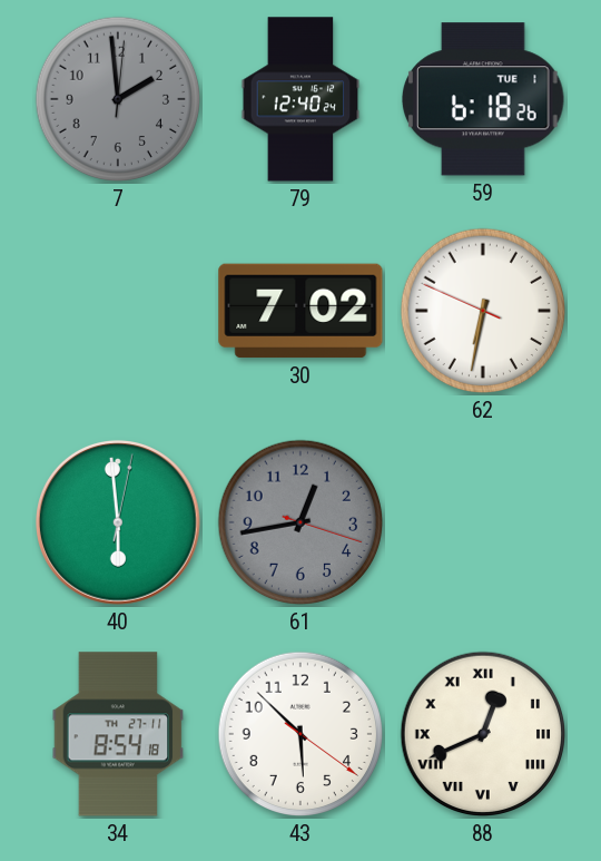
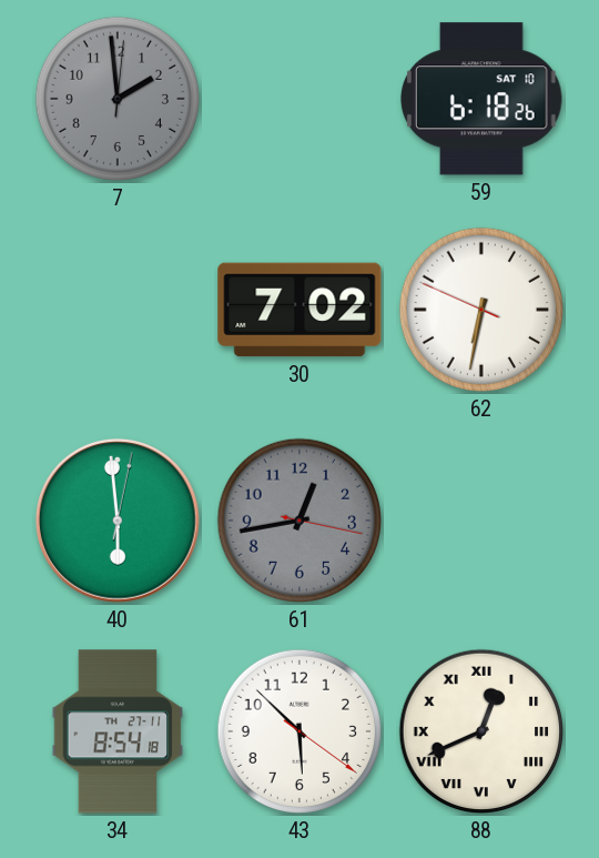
79: 12:40 -> none (300, 99)
59 date: TUE 1 -> SAT 10 (481, 99)
61: 12:43:18 -> 12:43:17 (299, 521)
